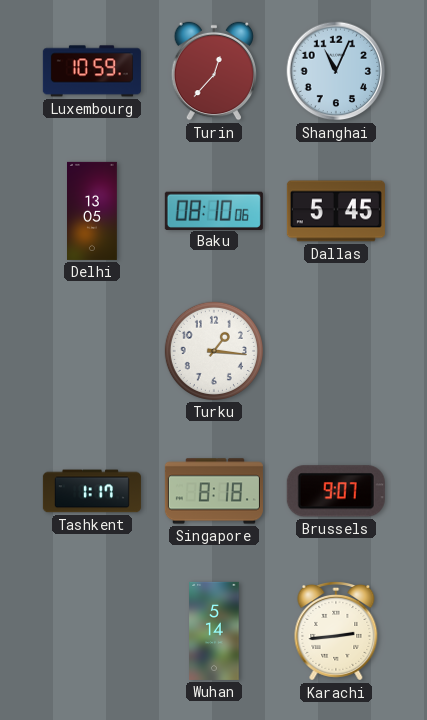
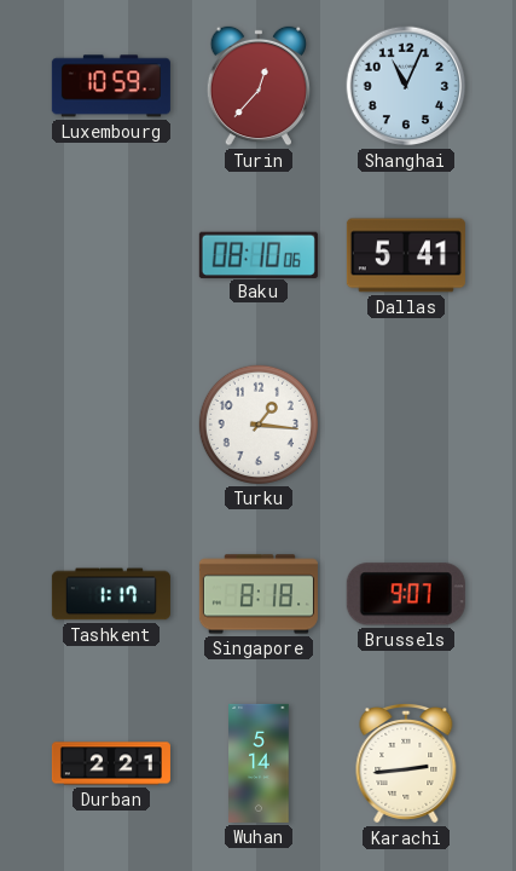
Delhi: 13:05 -> none (93, 211)
Dallas: 5:45 -> 5:41 (406, 255)
Durban: none -> 2:21 (111, 763)
